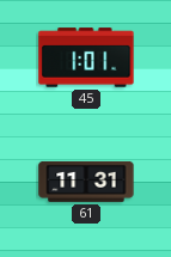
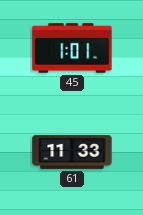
61: 11:31 -> 11:33 (72, 152)
